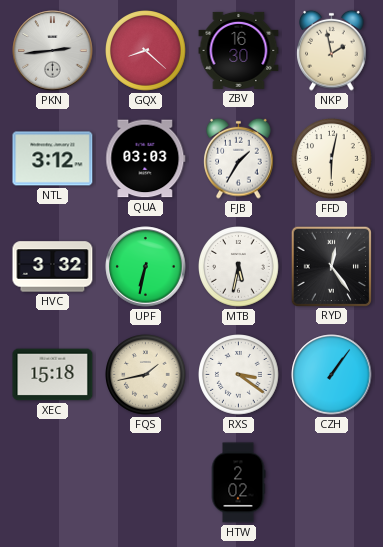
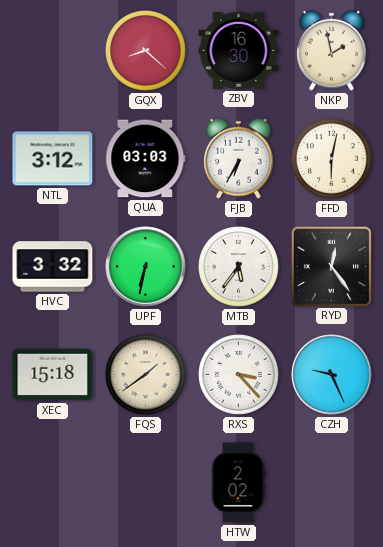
PKN: 2:44 -> none (53, 51)
FJB: 1:35 -> 6:35 (239, 158)
MTB: 5:32 -> 5:36 (239, 267)
FQS: 1:43 -> 1:39 (146, 375)
RXS: 3:21 -> 3:23 (239, 375)
CZH: 1:06 -> 9:26 (332, 375)
